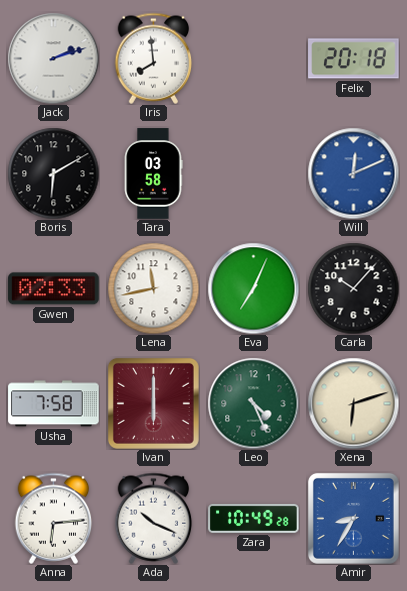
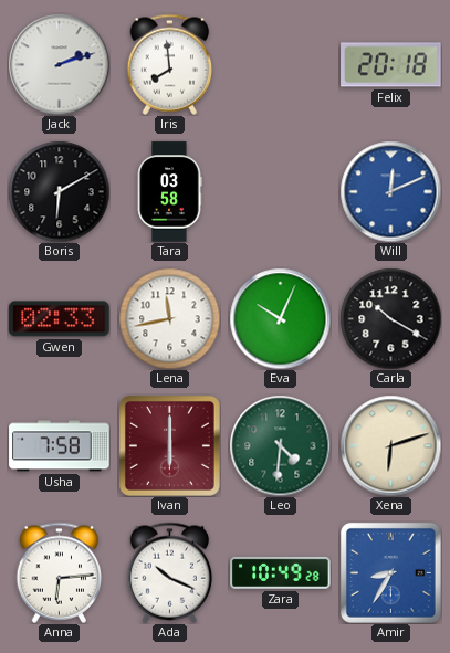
Eva: 7:04 -> 10:04 (280, 318)
Carla: 10:07 -> 10:20 (390, 318)
Leo: 4:26 -> 4:31 (280, 445)
